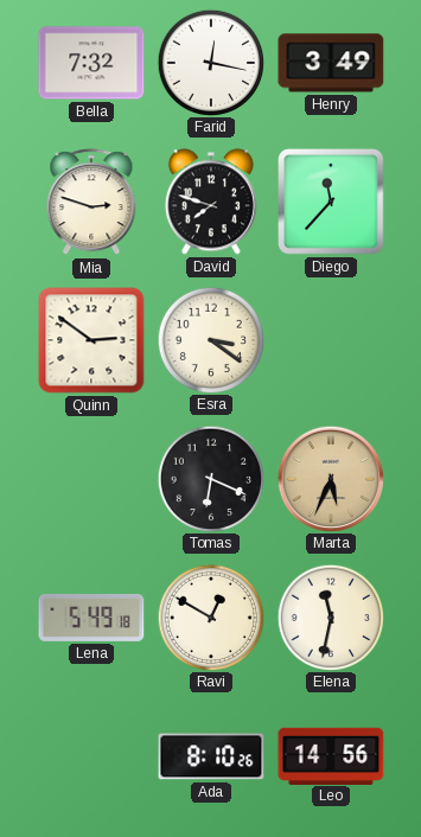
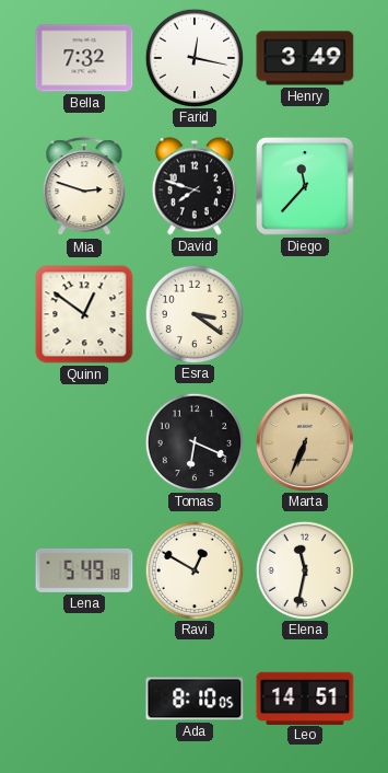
Quinn: 2:51 -> 12:51 (84, 314)
Marta: 5:34 -> 6:34 (304, 441)
Ada: 8:10:26 -> 8:10:05 (195, 699)
Leo: 14:56 -> 14:51 (305, 697)
